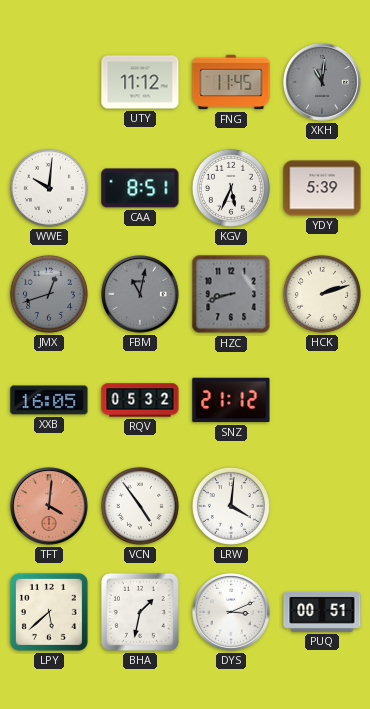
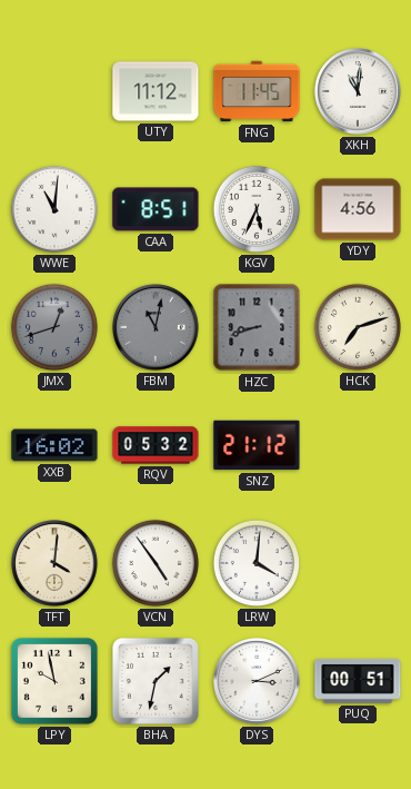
XKH dial: grey -> white (358, 91)
WWE: 10:01 -> 11:01 (54, 209)
YDY: 5:39 -> 4:56 (358, 209)
HCK: 2:12 -> 7:12 (358, 327)
XXB: 16:05 -> 16:02 (54, 445)
TFT dial: salmon -> cream (54, 563)
LPY: 5:38 -> 9:58 (54, 681)
